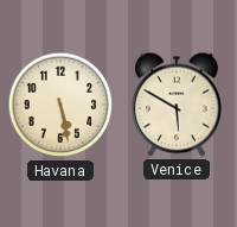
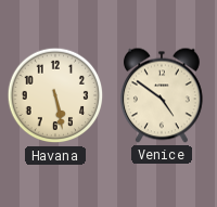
Venice: 5:50 -> 4:51 (162, 95)
